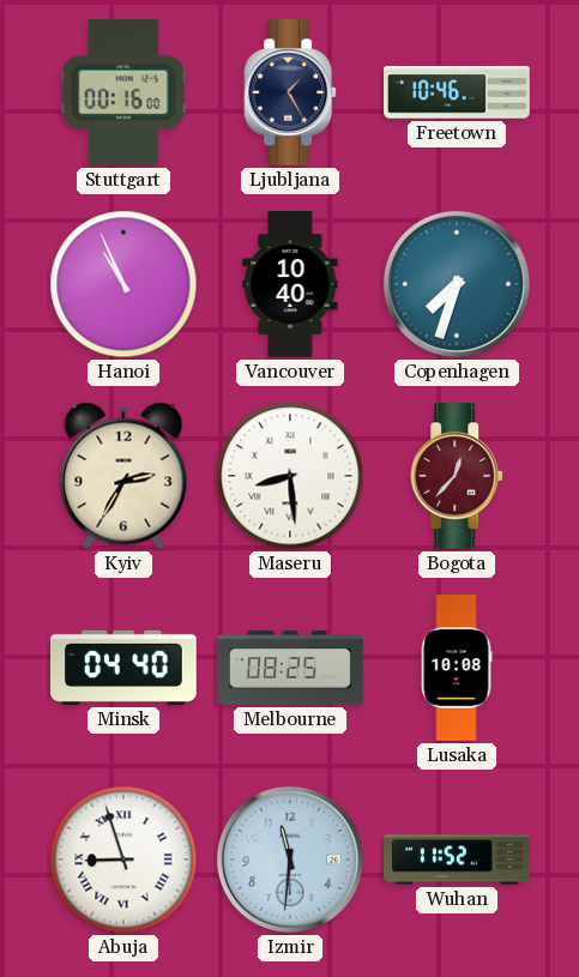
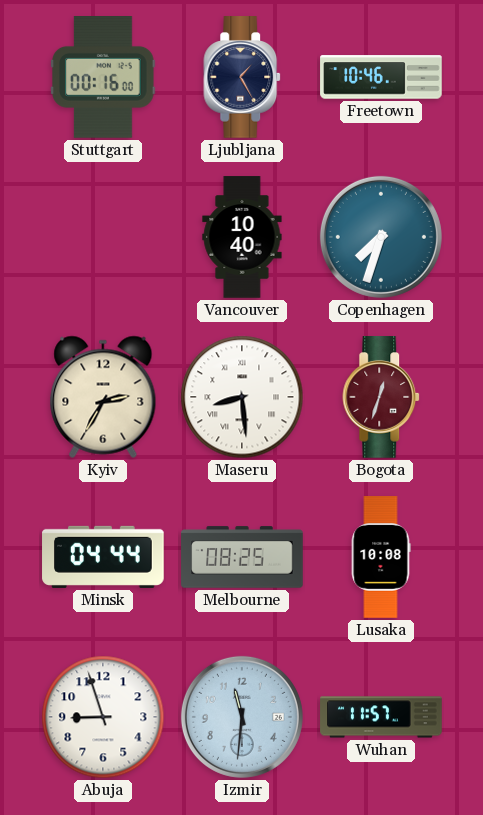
Hanoi: 10:56 -> none (123, 284)
Bogota: 12:37 -> 12:33 (382, 397)
Minsk: 04:40 -> 04:44 (103, 557)
Abuja numerals: Roman -> Arabic (103, 717)
Wuhan: 11:52 -> 11:57 (381, 717)
